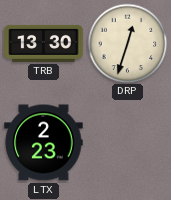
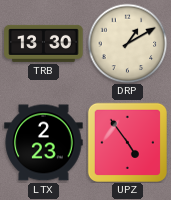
DRP: 12:33 -> 1:10 (127, 43)
UPZ: none -> 4:54 (127, 142)
